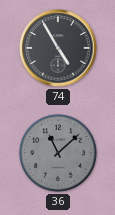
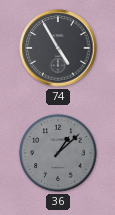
36: 11:08 -> 1:08 (58, 153)
